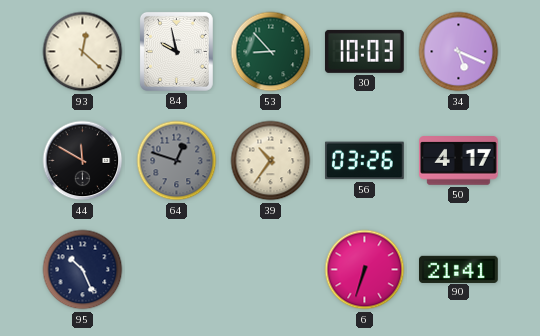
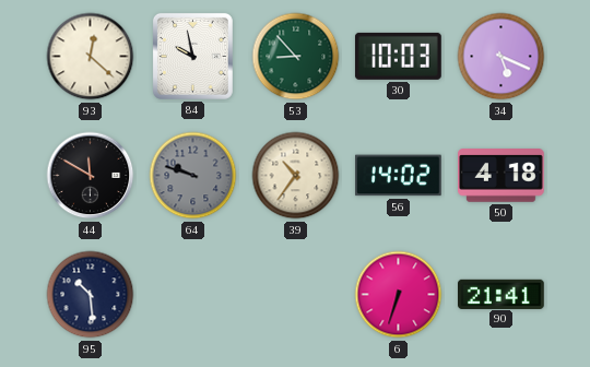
64: 12:48 -> 9:48 (193, 176)
56: 03:26 -> 14:02 (399, 176)
50: 4:17 -> 4:18 (501, 176)
95: 10:26 -> 10:29 (91, 295)
